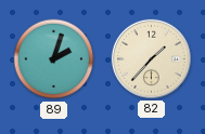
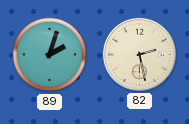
82: 1:37 -> 2:28 (139, 54)
